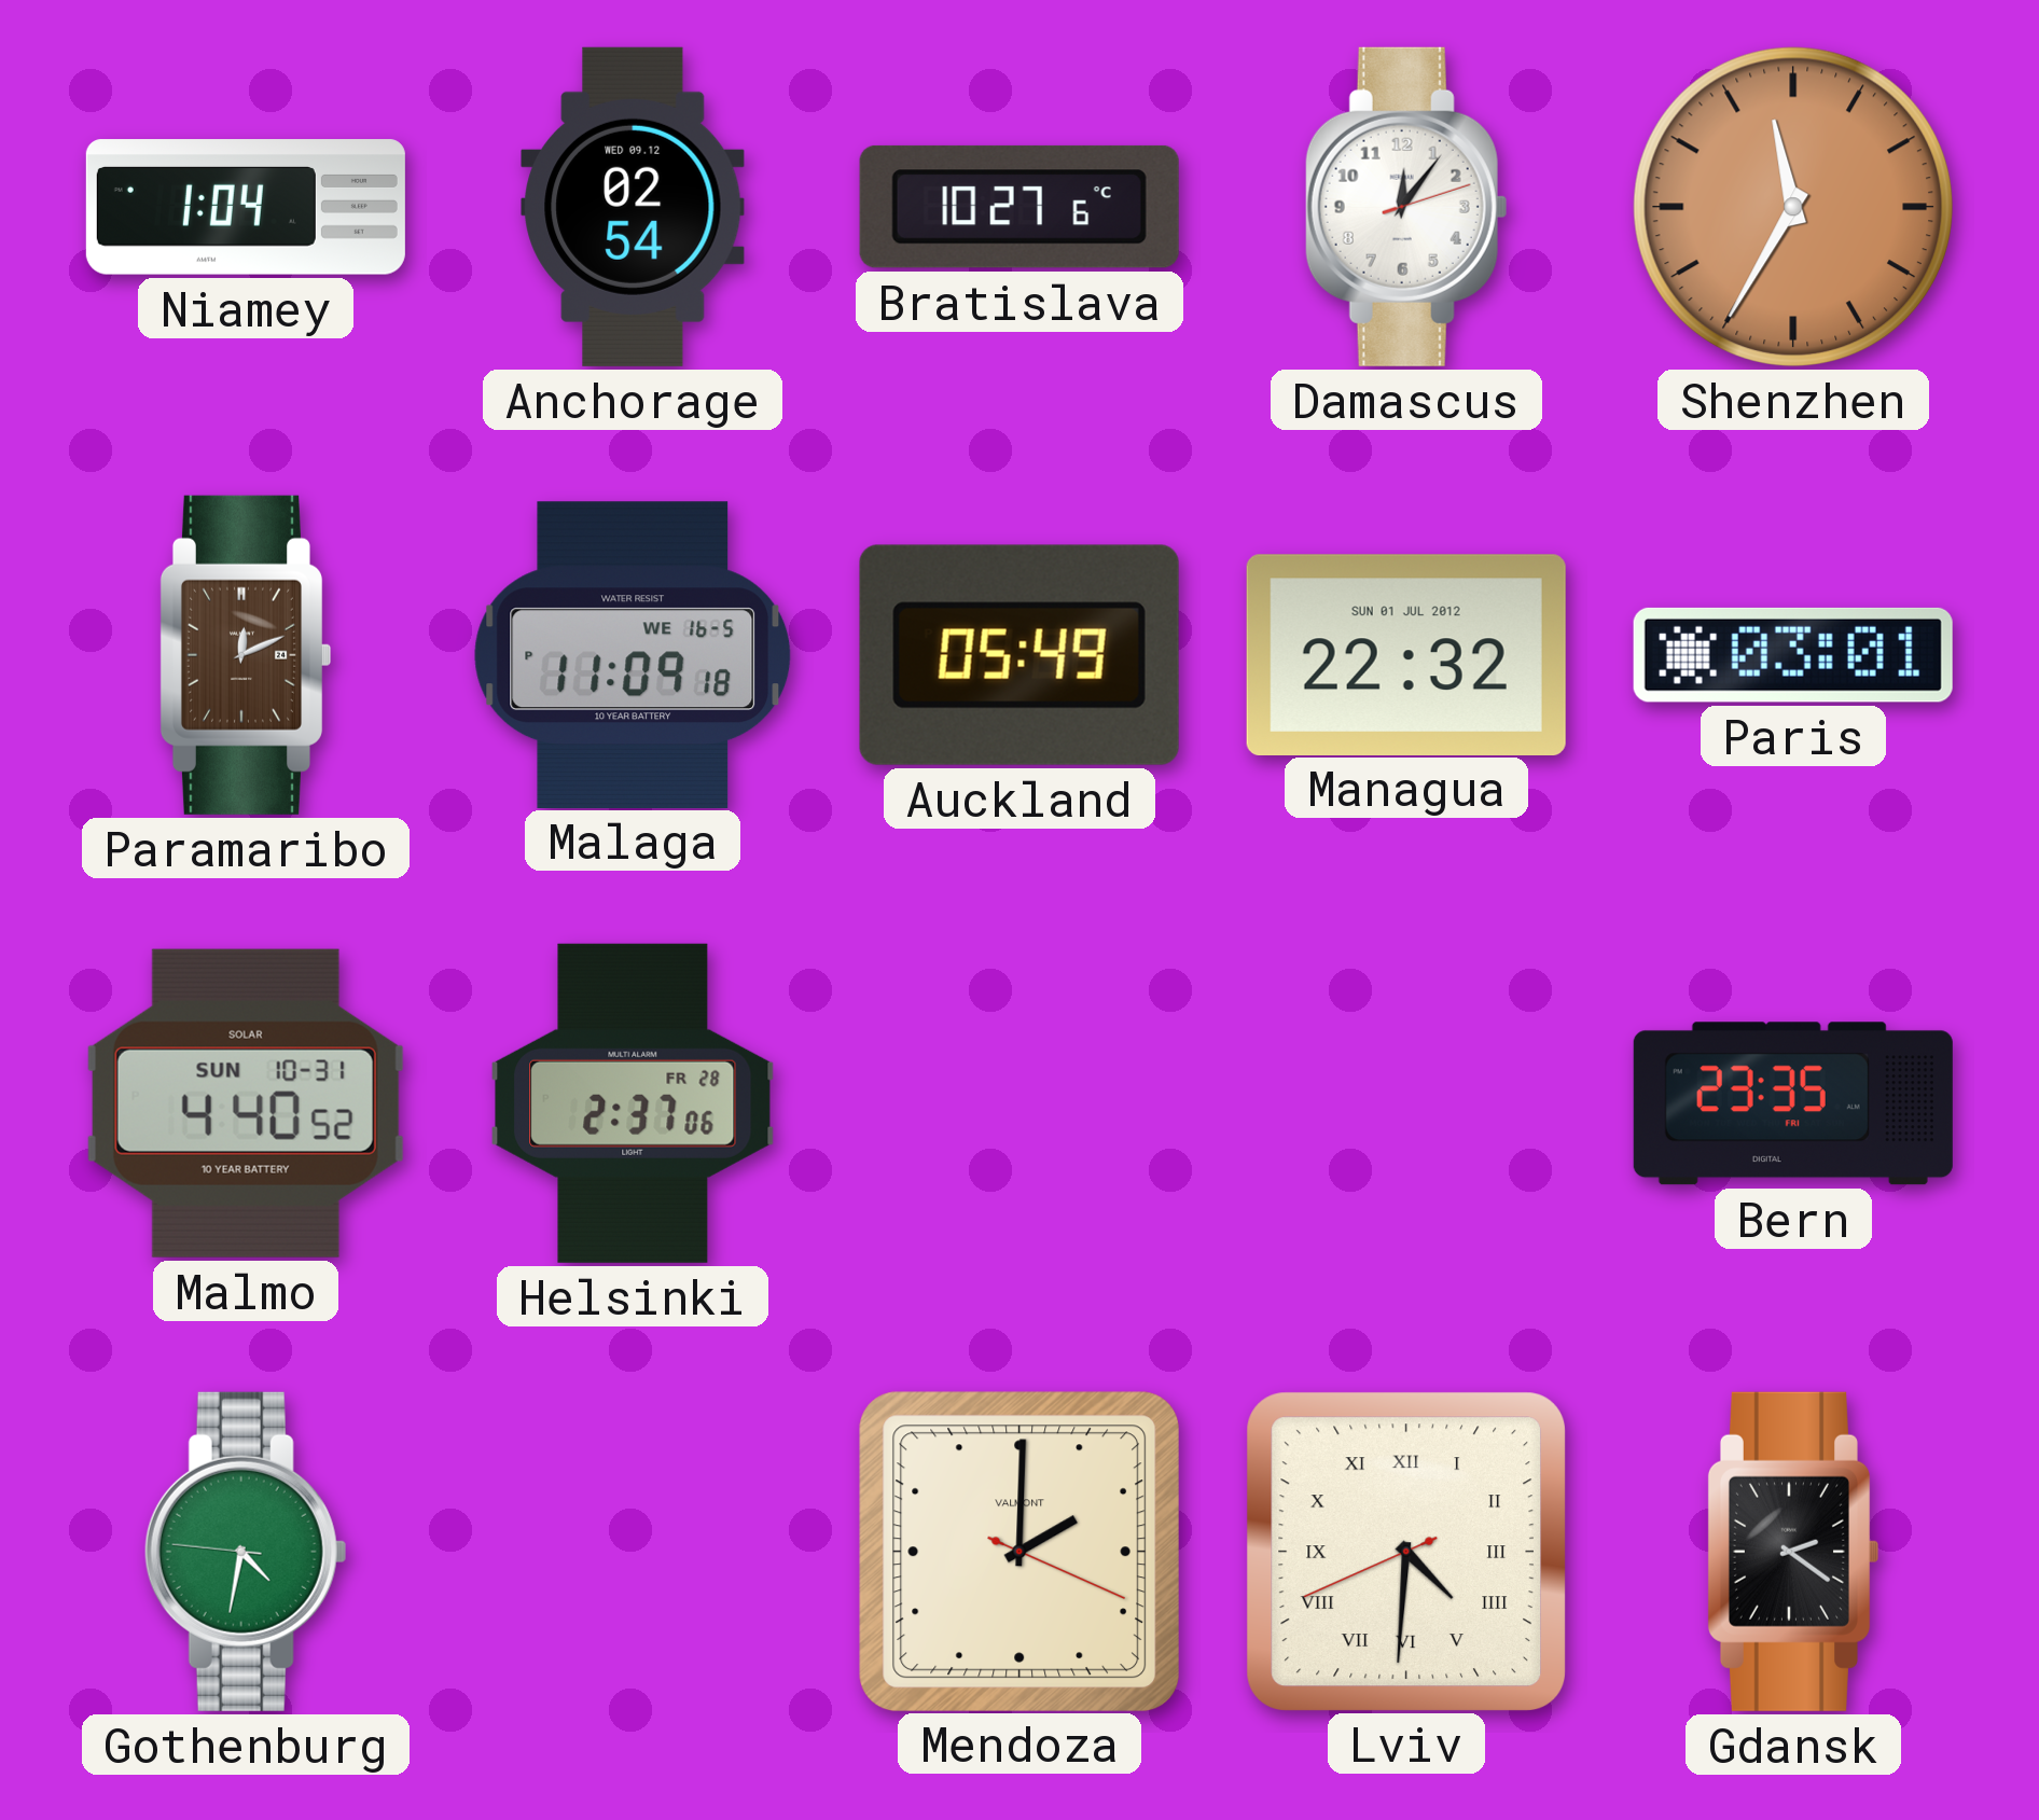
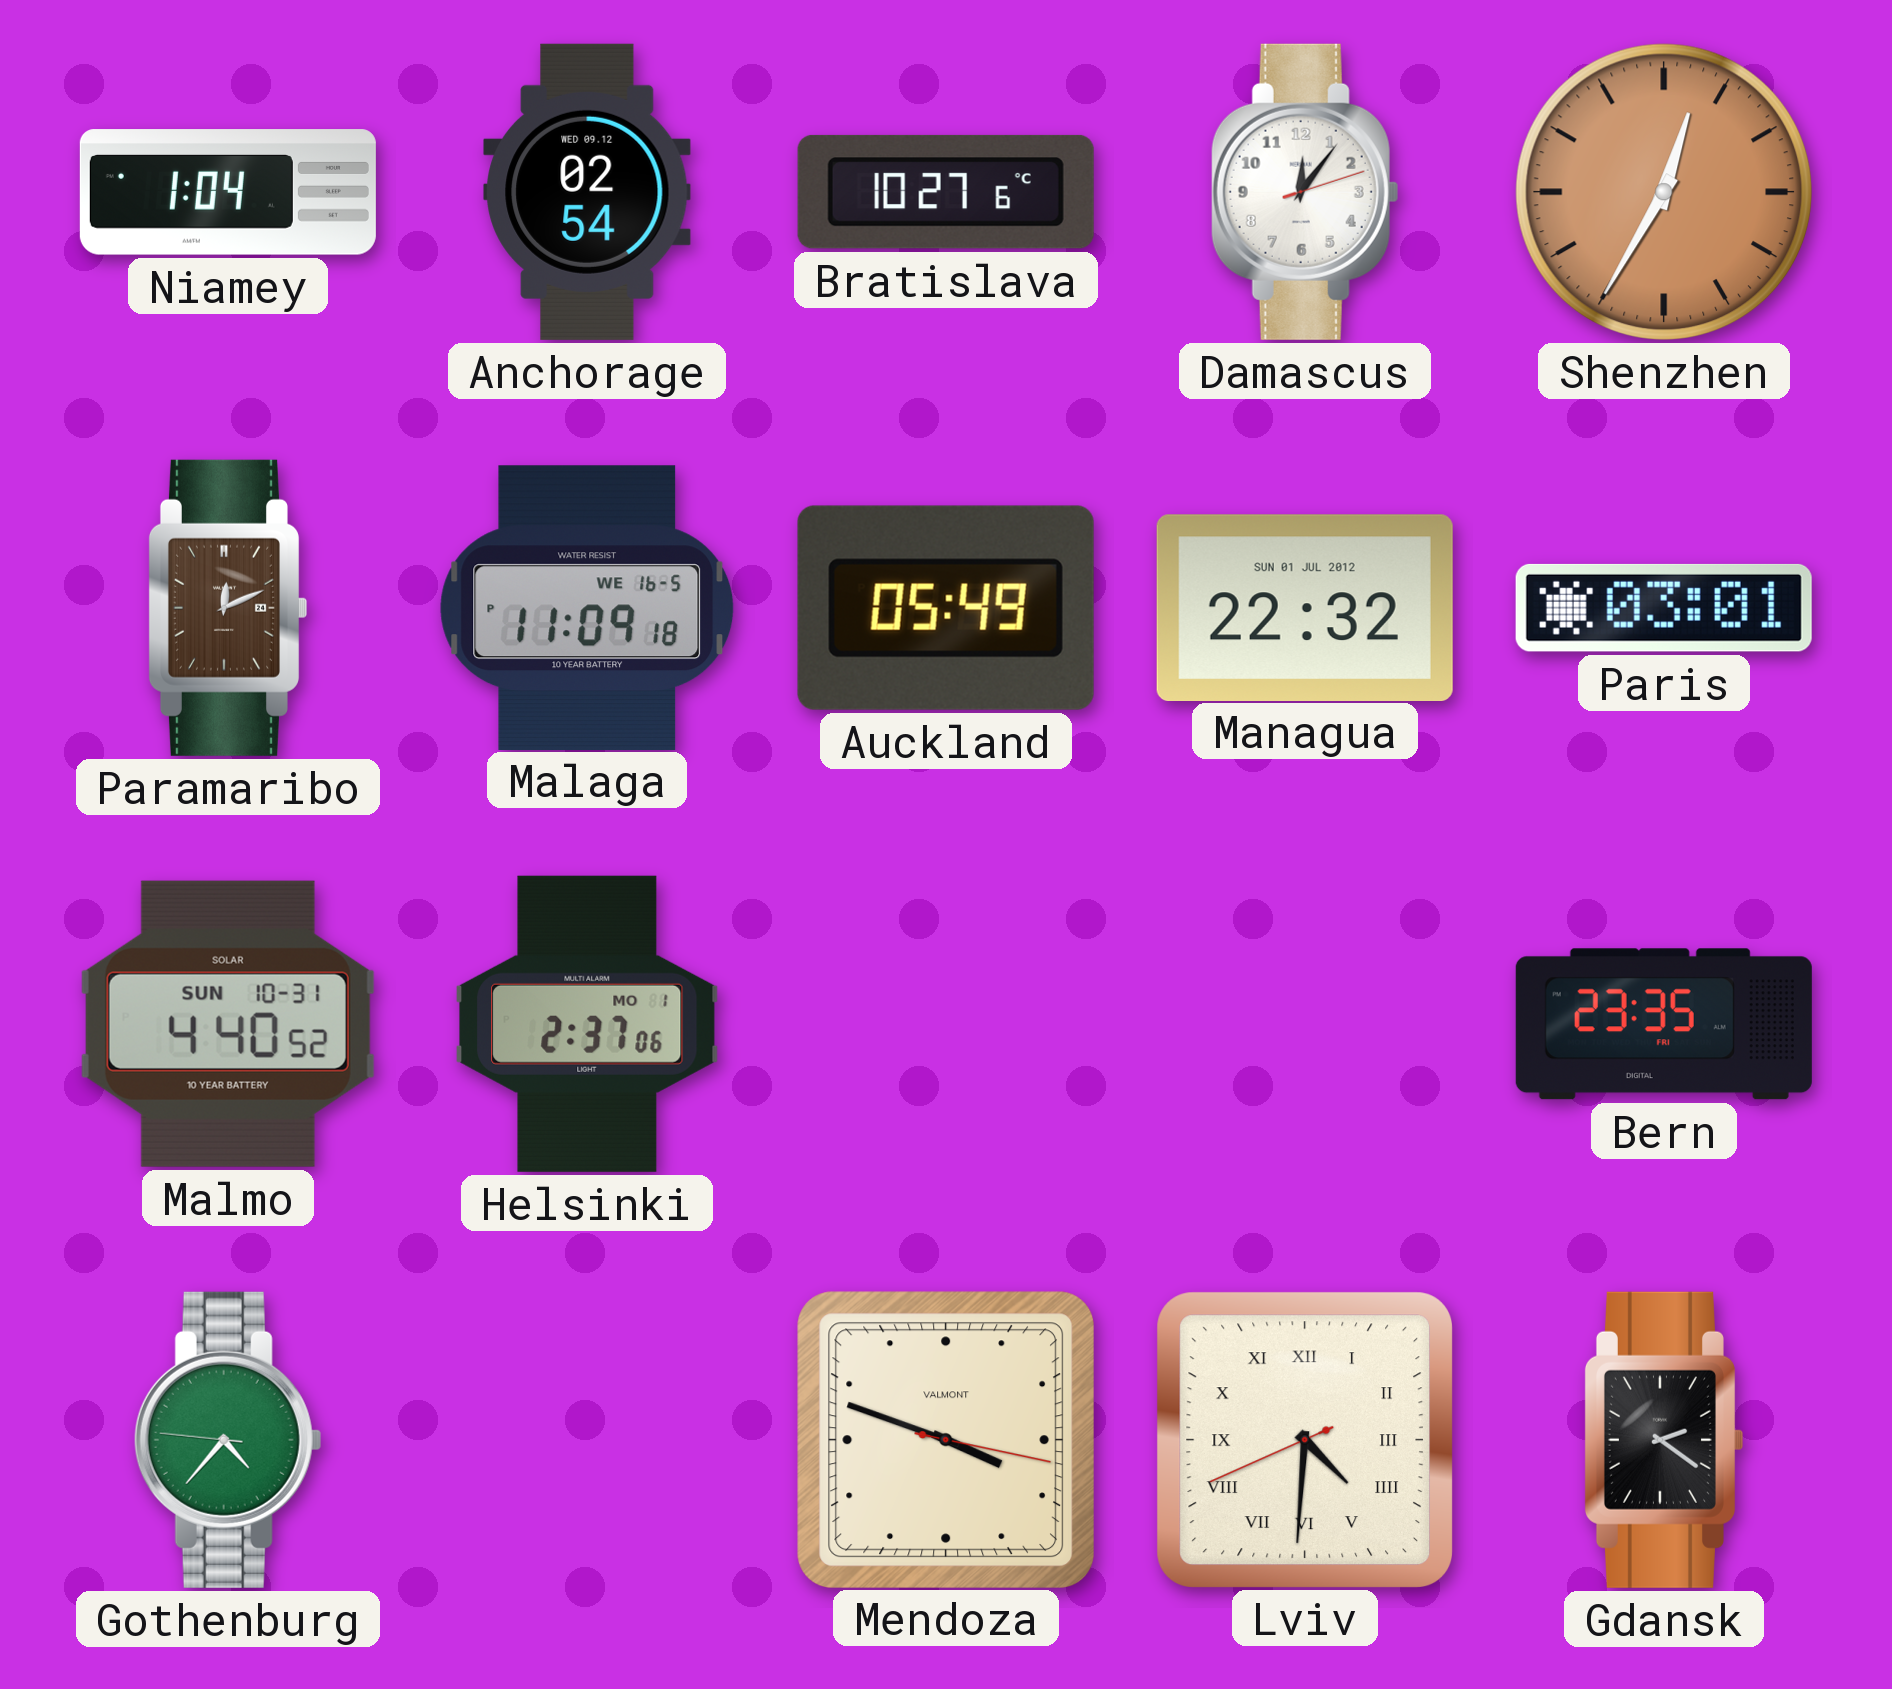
Shenzhen: 11:35 -> 12:35 (1664, 192)
Helsinki date: FR 28 -> MO 1 (588, 1024)
Gothenburg: 4:31 -> 4:36 (228, 1440)
Mendoza: 2:00 -> 3:48 (945, 1439)
